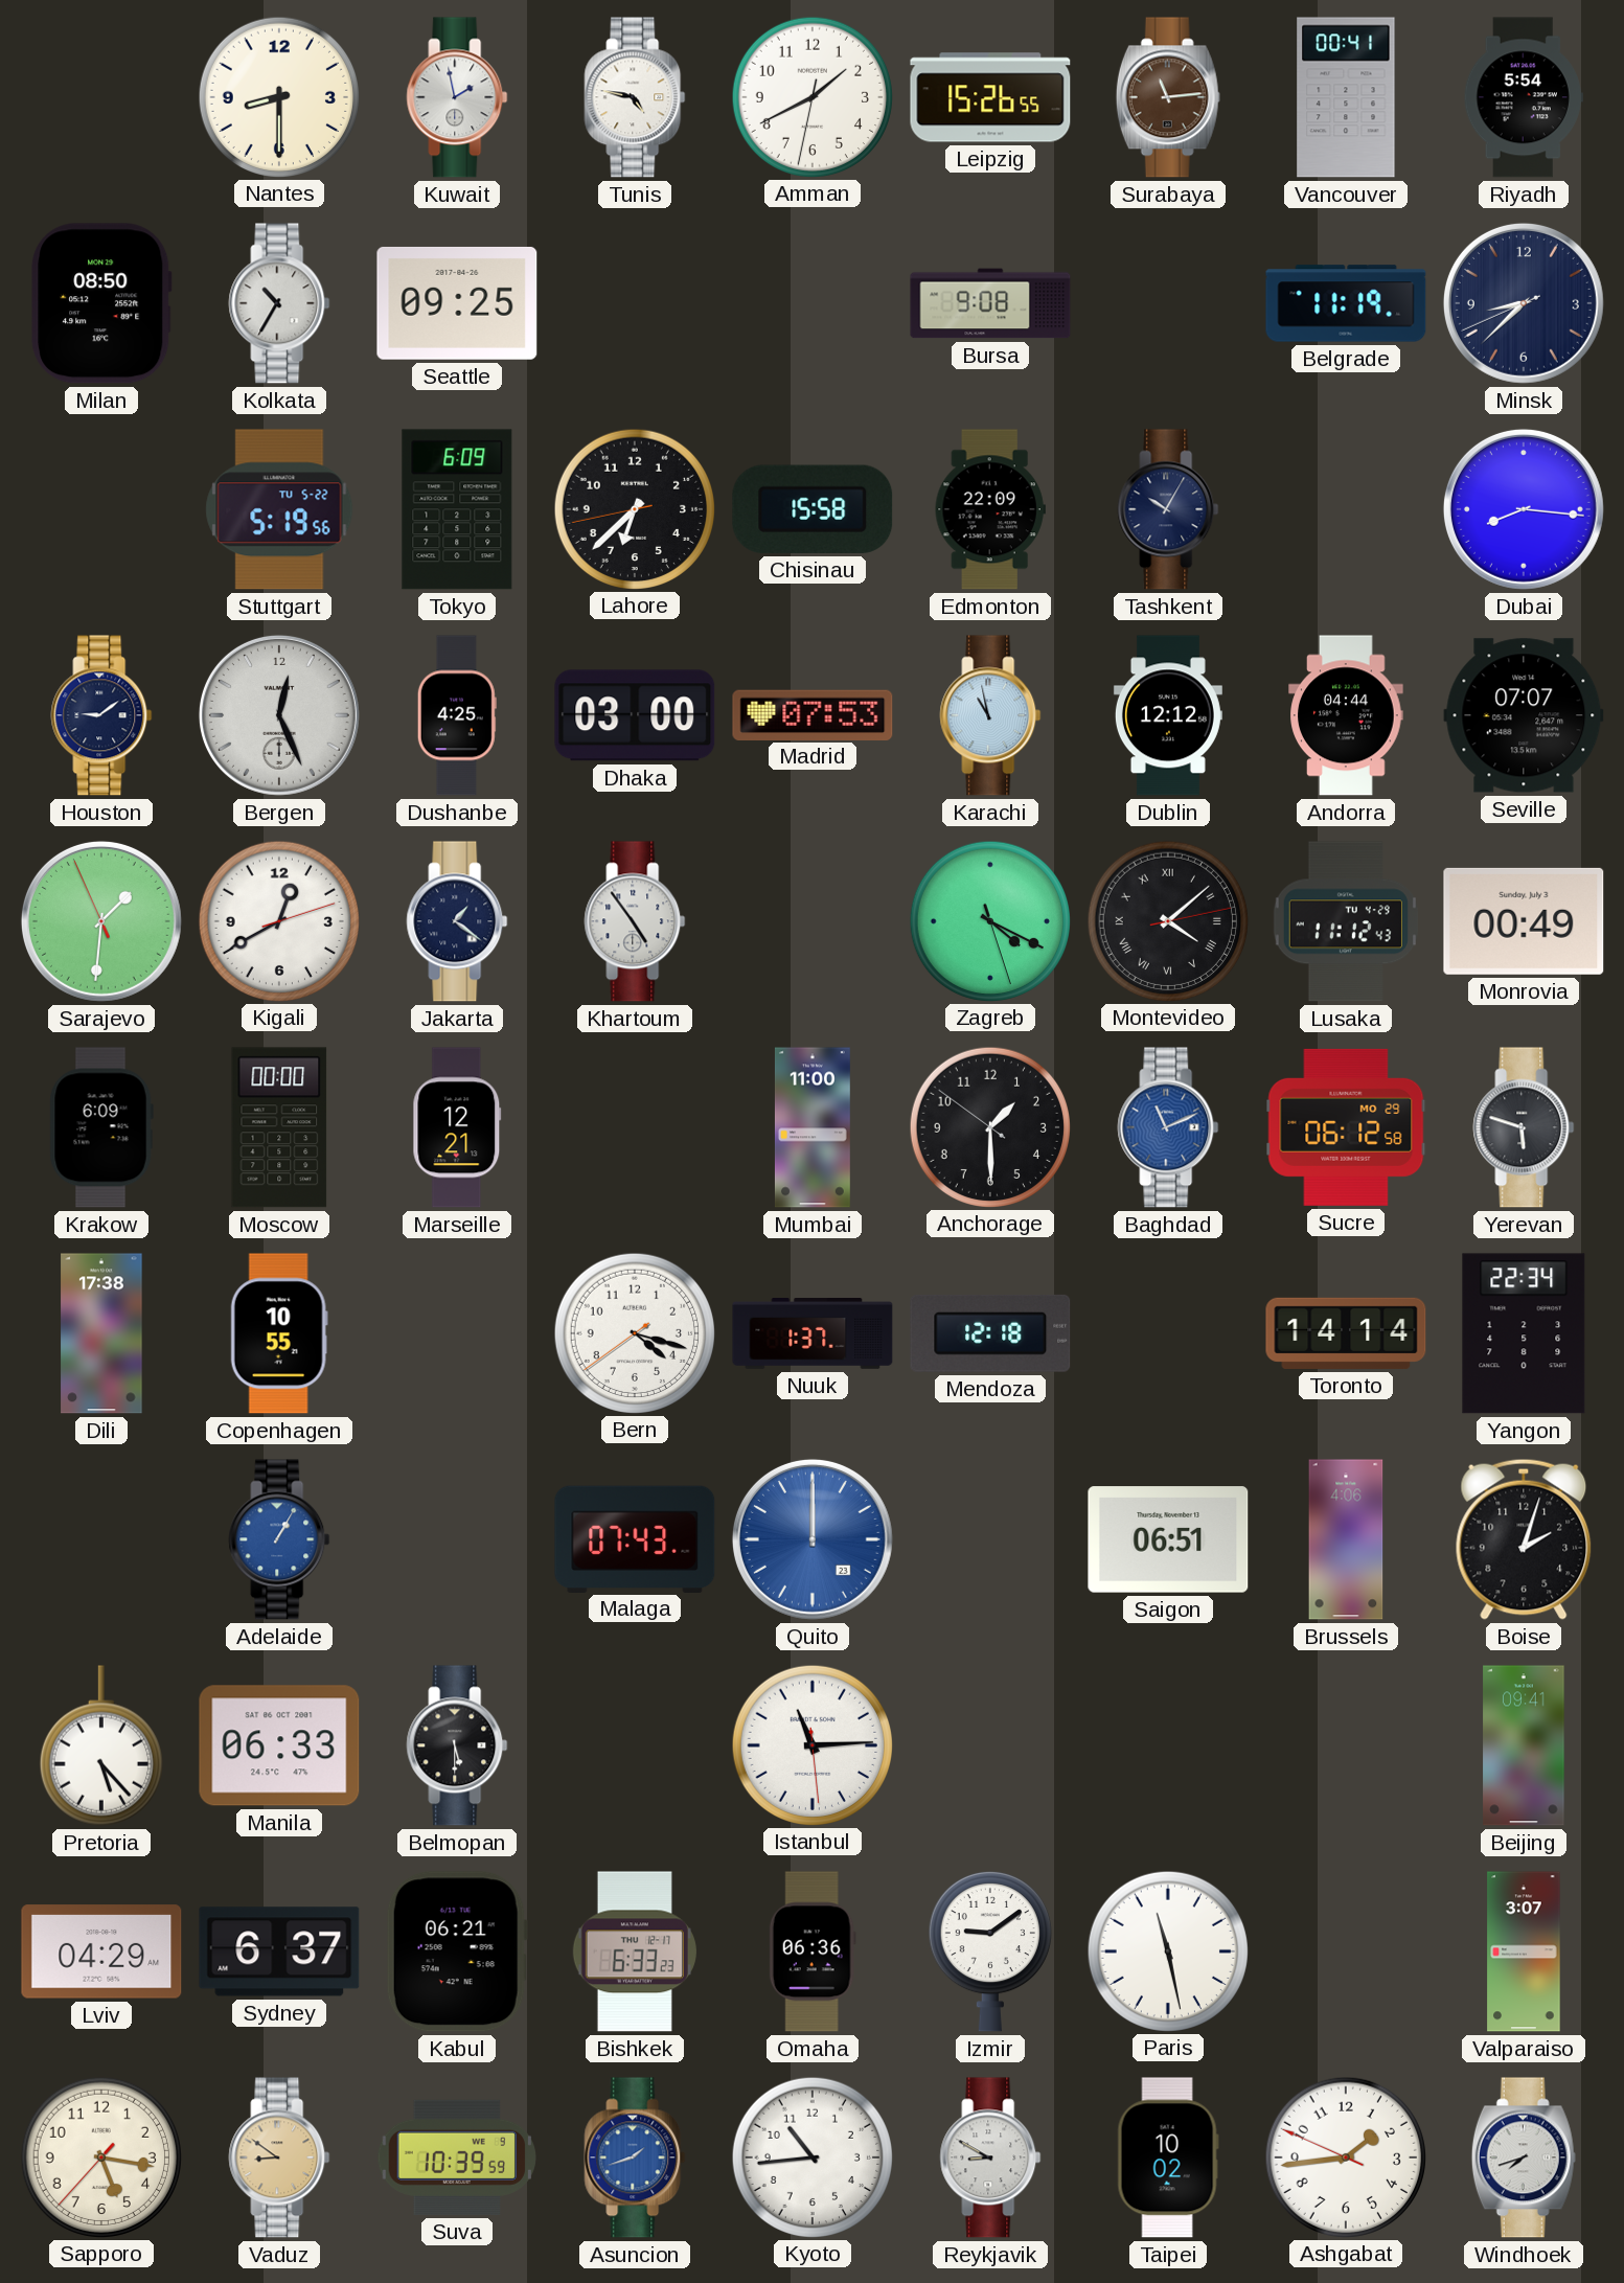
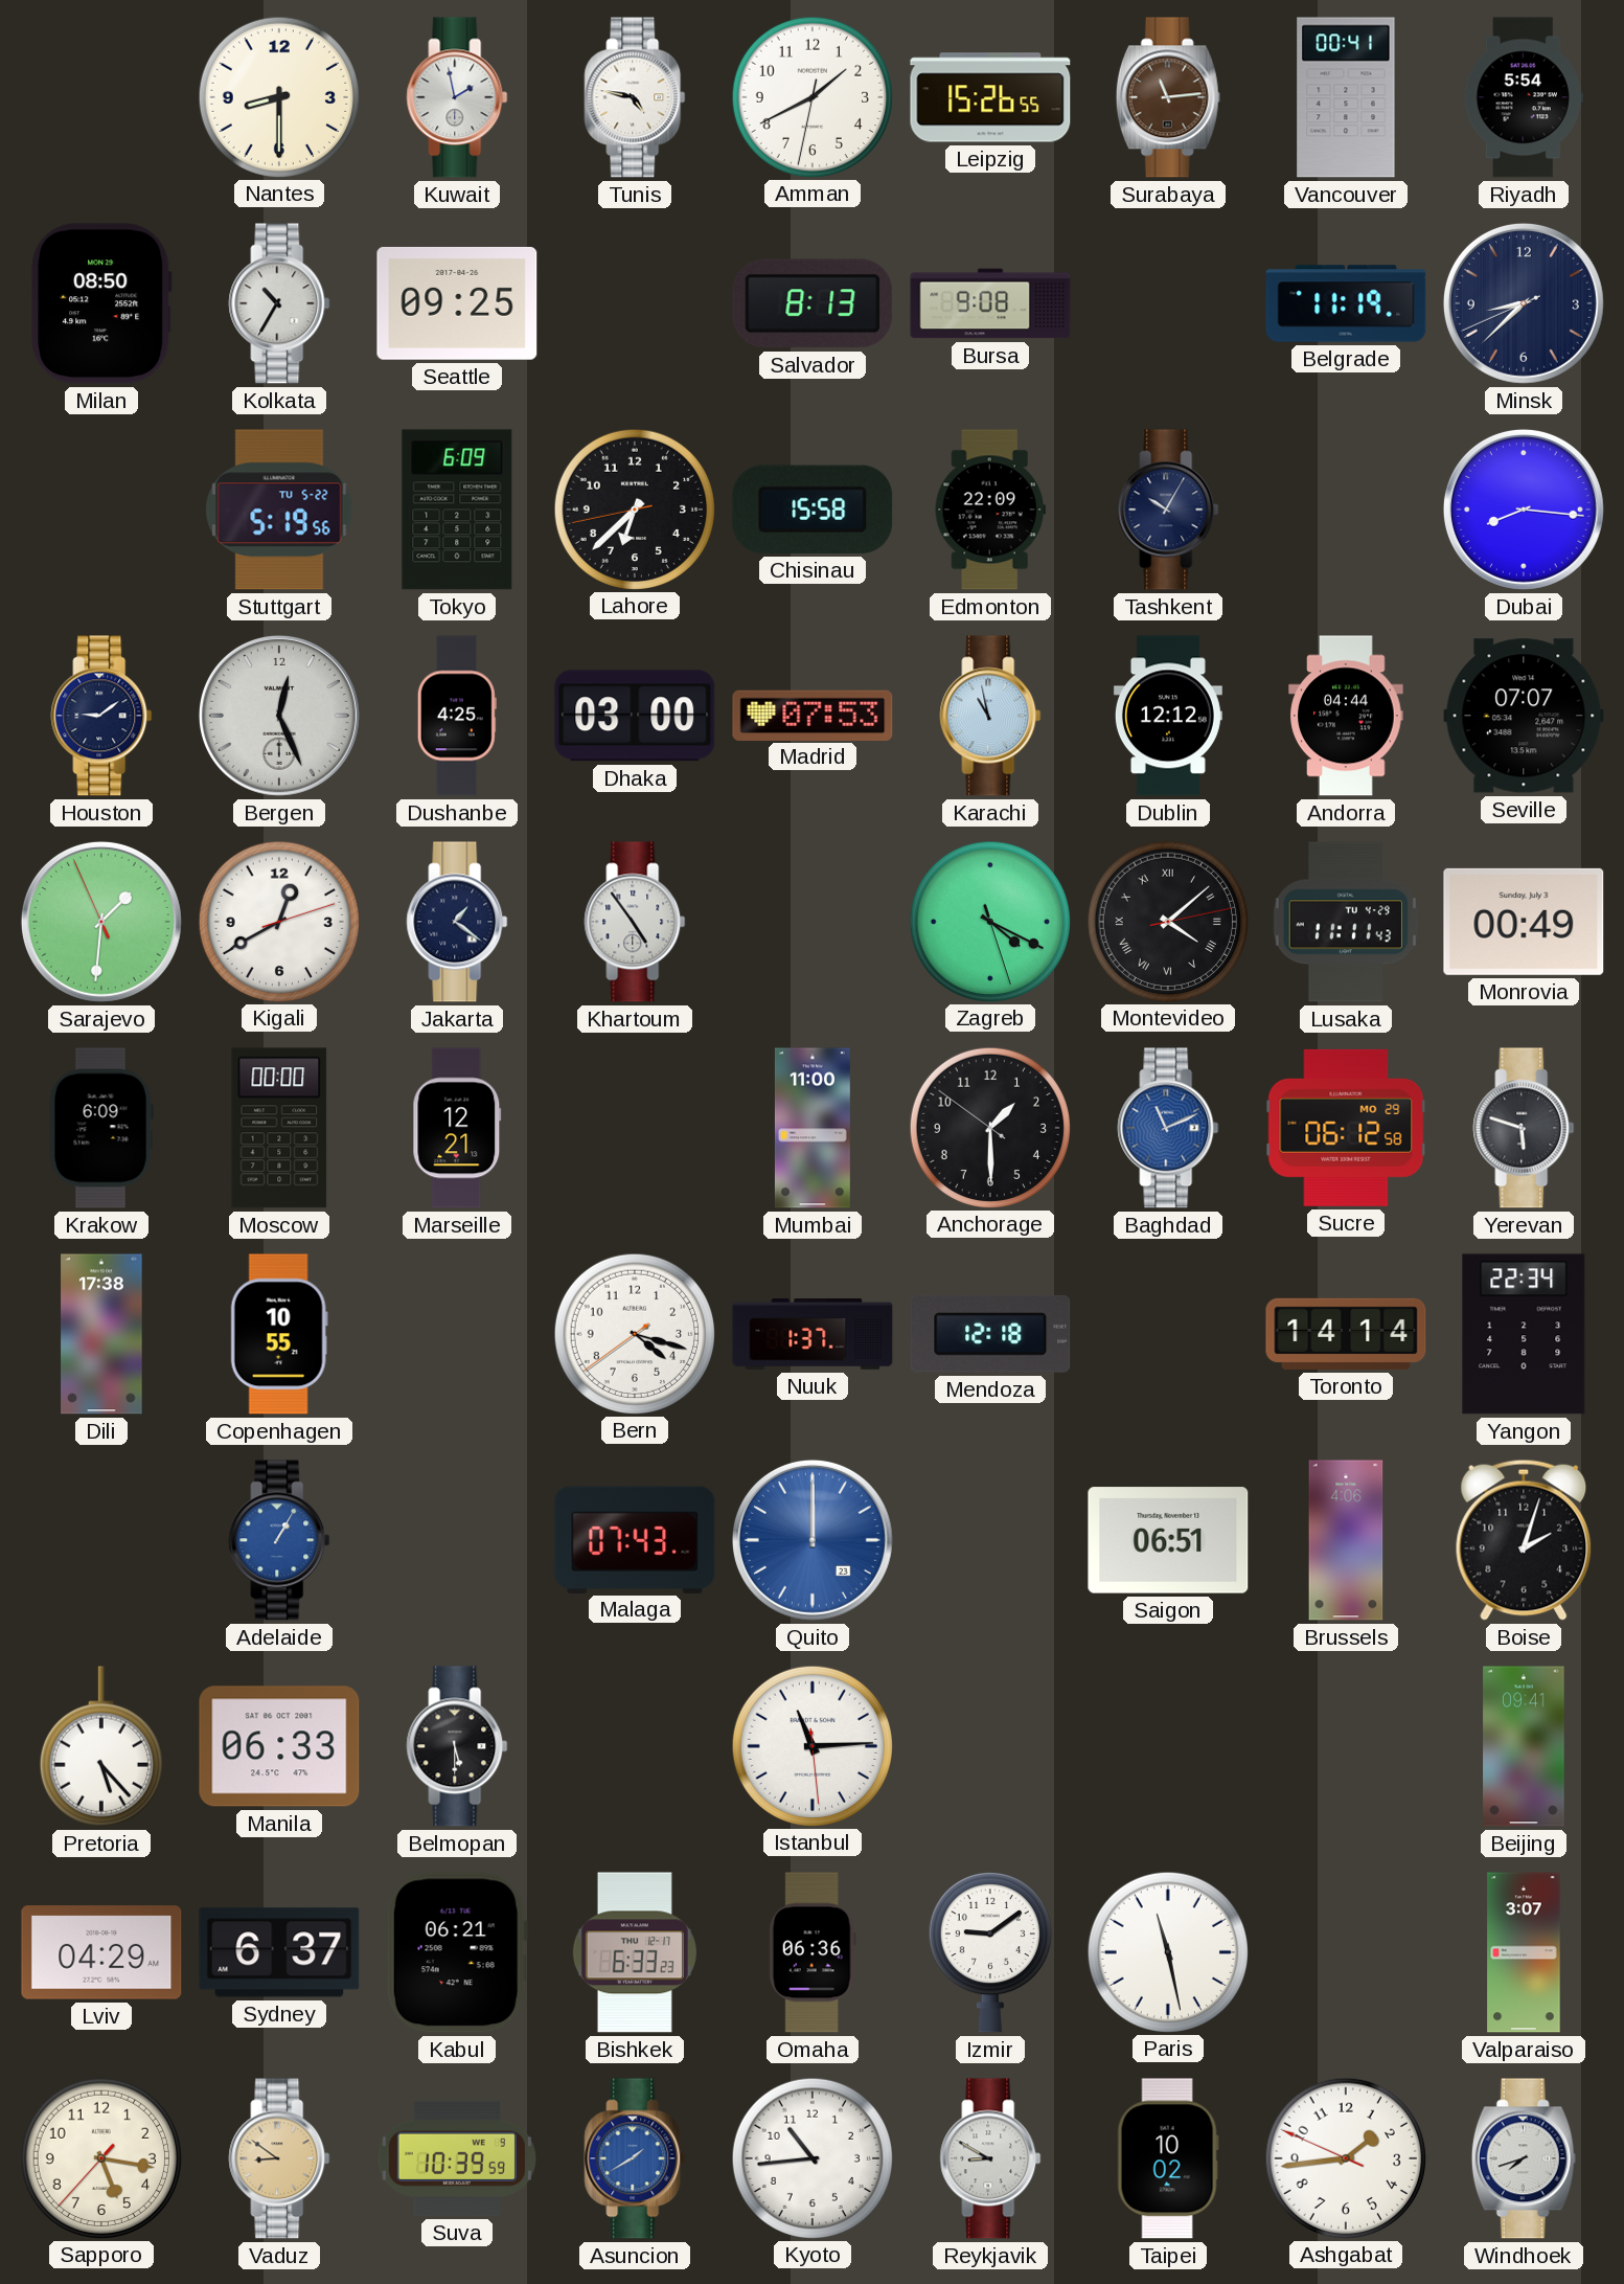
Salvador: none -> 8:13 (813, 303)
Lusaka: 11:12 -> 11:11 (1346, 922)
Asuncion: 1:42 -> 1:40 (635, 2158)
